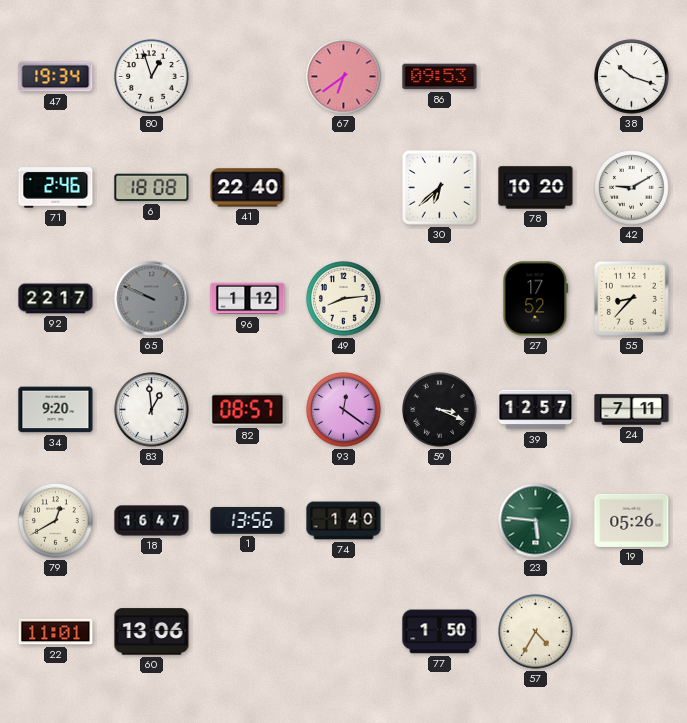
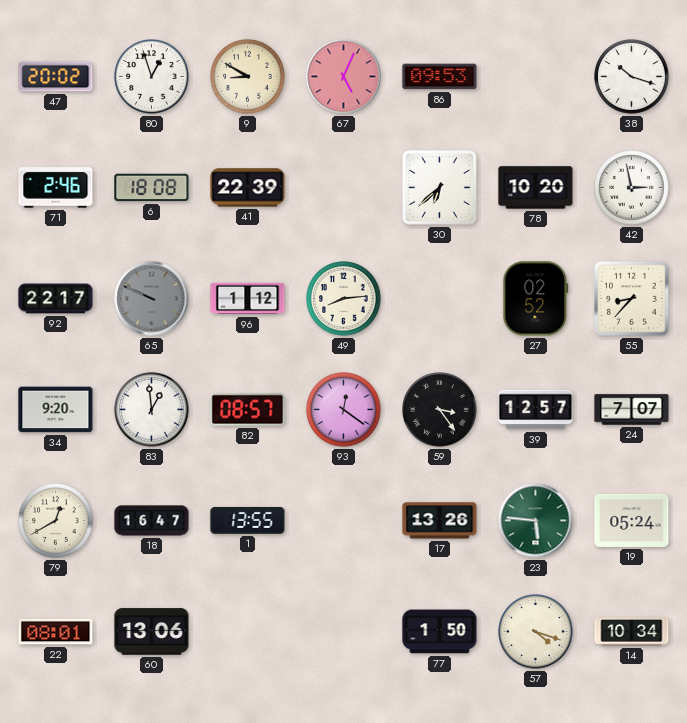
47: 19:34 -> 20:02 (56, 77)
9: none -> 8:50 (248, 77)
67: 6:39 -> 5:04 (344, 77)
41: 22:40 -> 22:39 (248, 188)
42: 9:10 -> 2:58 (632, 188)
27: 17:52 -> 02:52 (536, 299)
59: 3:19 -> 3:24 (440, 410)
24: 7:11 -> 7:07 (632, 410)
1: 13:56 -> 13:55 (248, 520)
74: 1:40 -> none (344, 521)
17: none -> 13:26 (440, 521)
19: 05:26 -> 05:24 (632, 520)
22: 11:01 -> 08:01 (56, 632)
57: 4:35 -> 4:18 (536, 632)
14: none -> 10:34 (632, 632)
